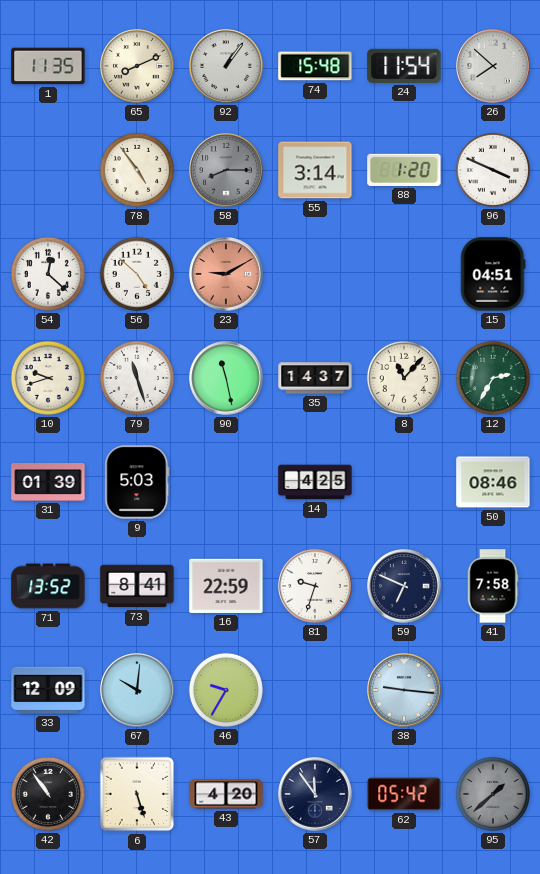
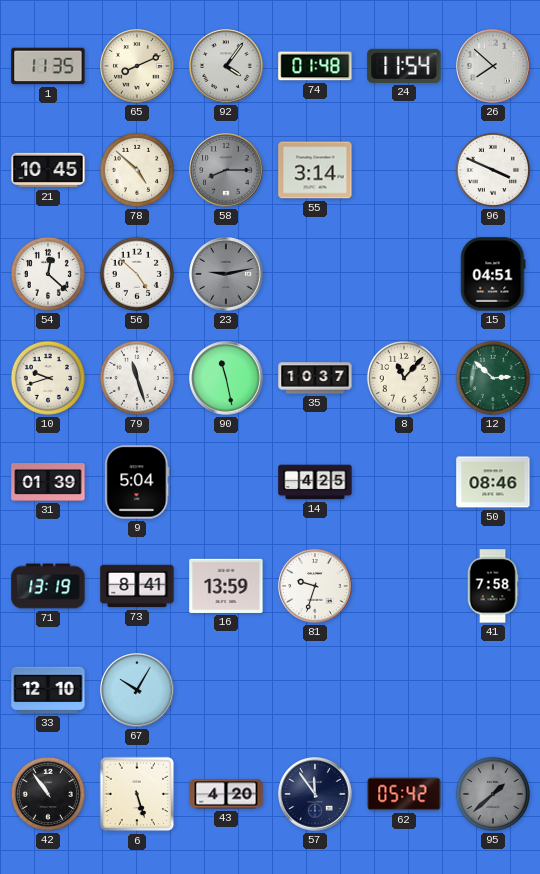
92: 1:06 -> 4:06 (226, 66)
74: 15:48 -> 01:48 (315, 66)
21: none -> 10:45 (48, 170)
78: 4:54 -> 4:52 (137, 170)
88: 1:20 -> none (404, 170)
23: 9:10 -> 9:13 (226, 274)
23 dial: salmon -> grey (226, 274)
35: 14:37 -> 10:37 (315, 378)
12: 2:35 -> 2:52 (493, 378)
9: 5:03 -> 5:04 (137, 482)
71: 13:52 -> 13:19 (48, 586)
16: 22:59 -> 13:59 (226, 586)
59: 6:49 -> none (404, 586)
33: 12:09 -> 12:10 (48, 690)
67: 10:01 -> 10:05 (137, 690)
46: 9:35 -> none (226, 690)
38: 9:16 -> none (404, 690)
